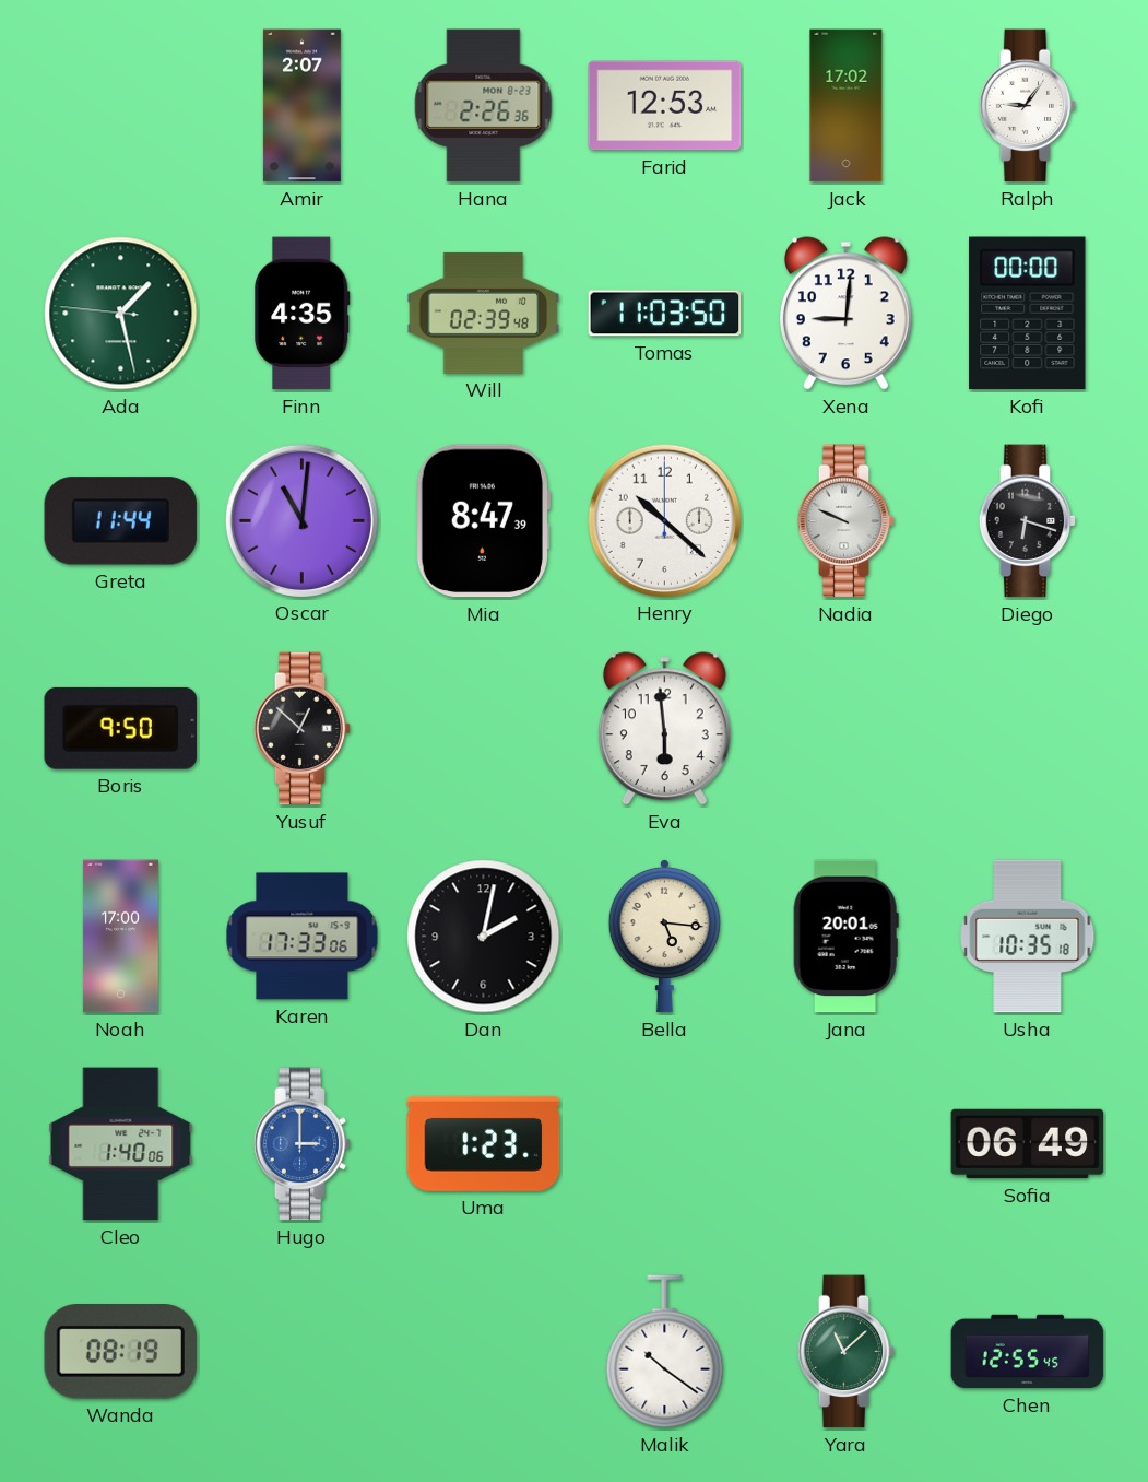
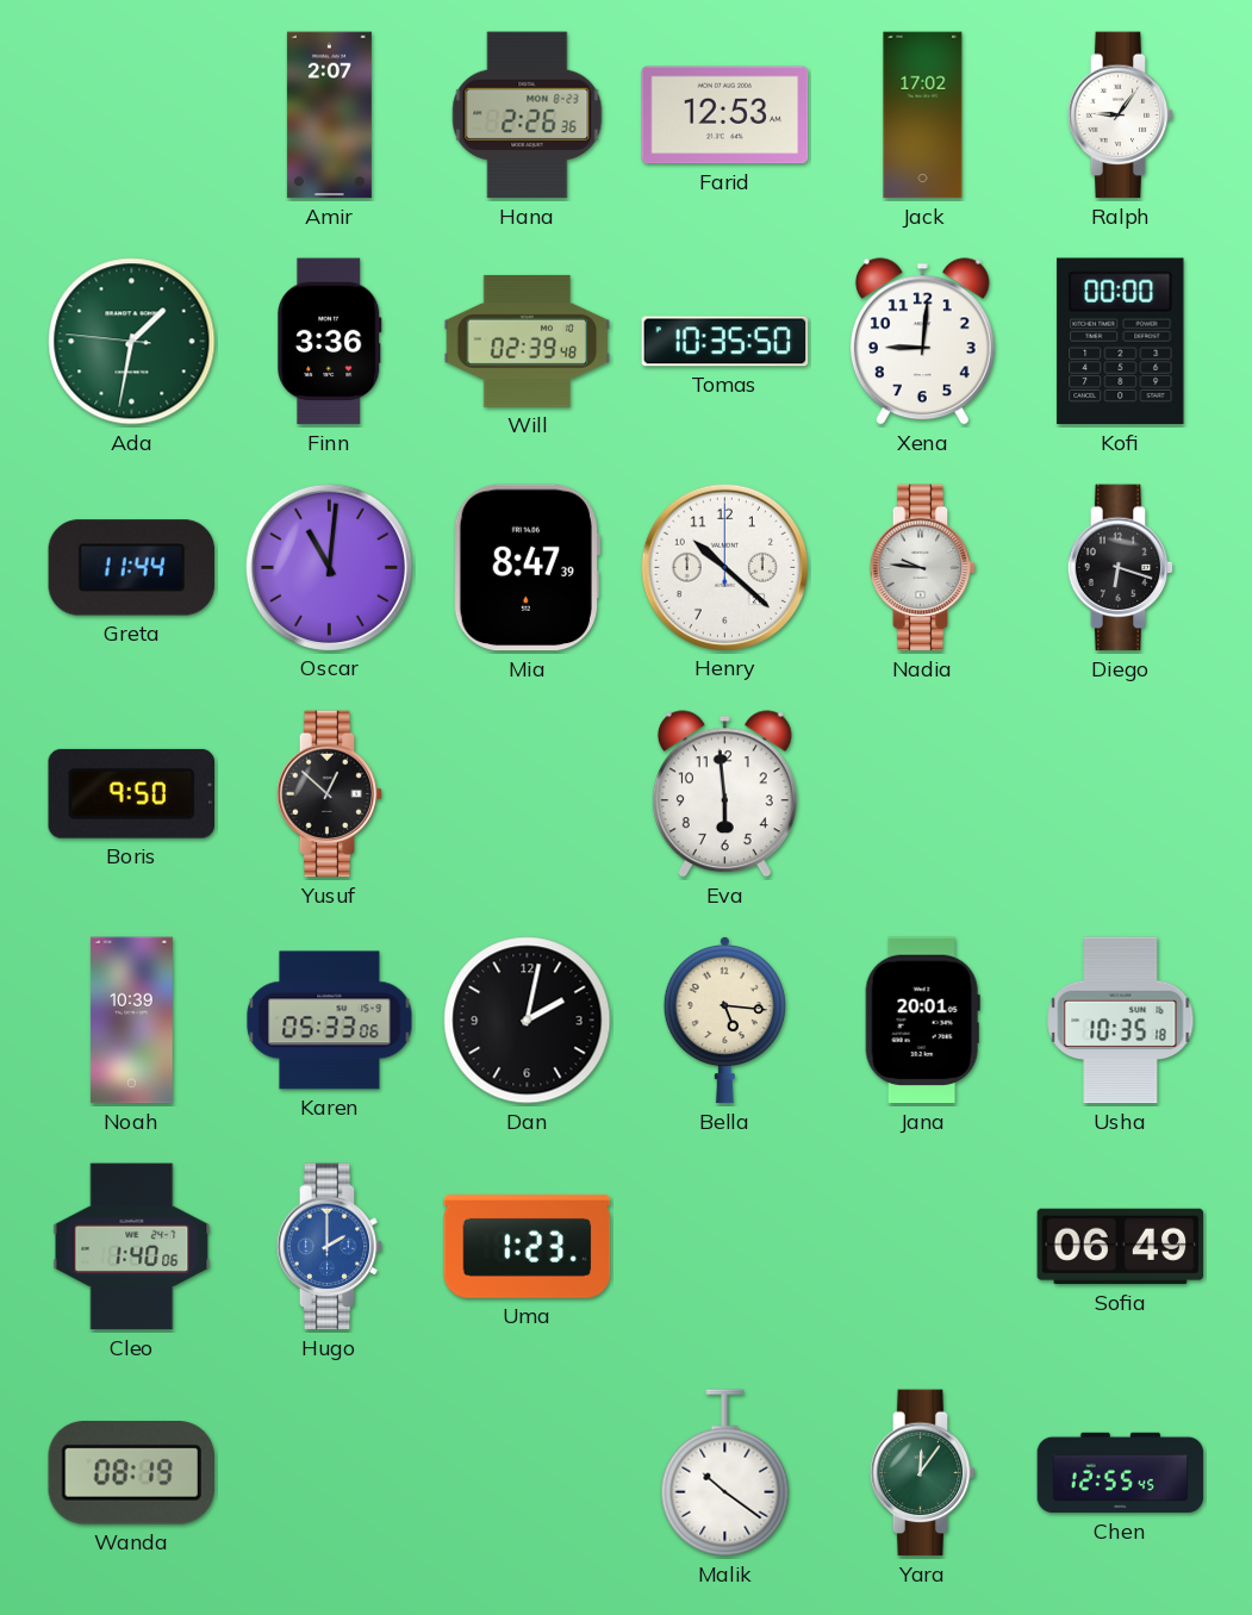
Ada: 1:27 -> 1:31 (132, 342)
Finn: 4:35 -> 3:36 (330, 342)
Tomas: 11:03 -> 10:35 (725, 342)
Nadia: 9:49 -> 9:46 (923, 568)
Noah: 17:00 -> 10:39 (131, 1021)
Karen: 17:33 -> 05:33 (330, 1021)
Hugo: 3:00 -> 2:00 (330, 1247)
Yara: 11:08 -> 12:06 (923, 1473)
